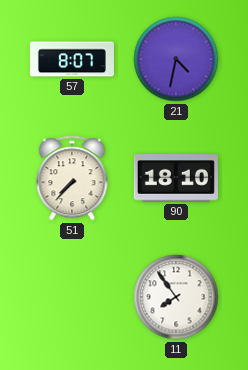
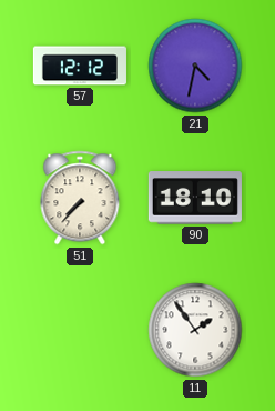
57: 8:07 -> 12:12 (80, 66)
11: 7:54 -> 1:54 (195, 330)
